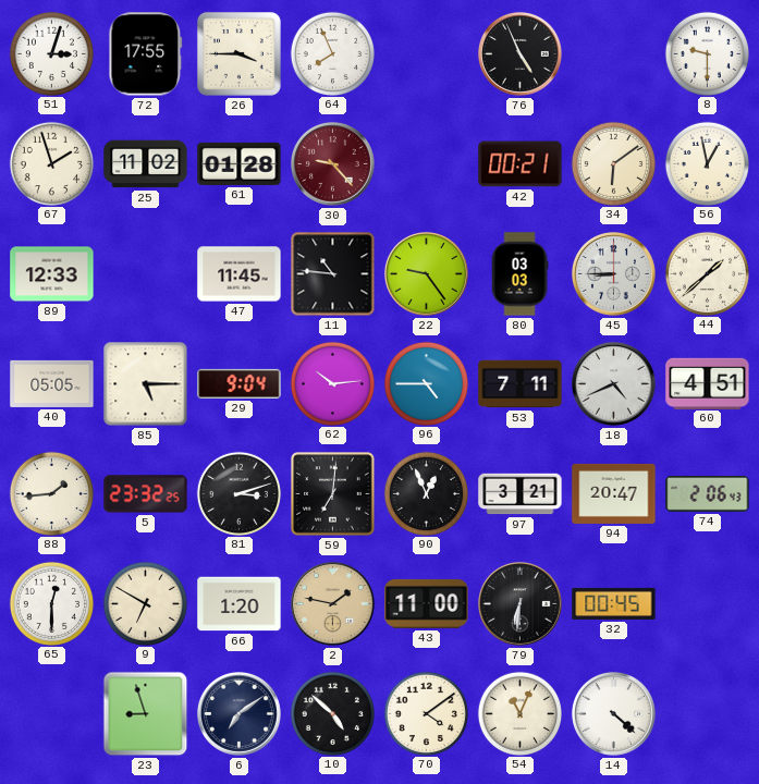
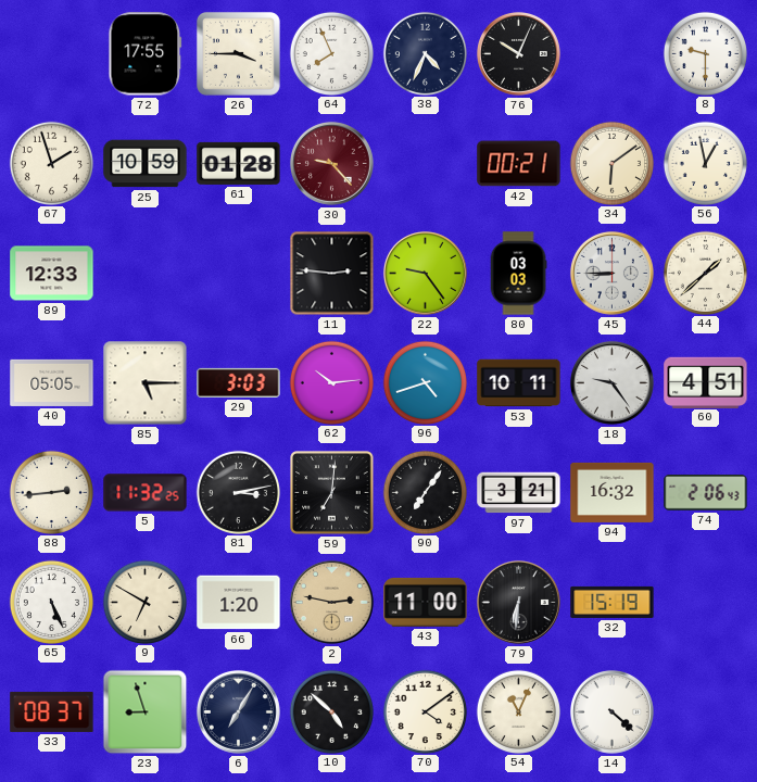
51: 3:03 -> none (51, 53)
38: none -> 4:34 (425, 53)
76: 4:56 -> 10:04 (518, 53)
25: 11:02 -> 10:59 (146, 164)
47: 11:45 -> none (240, 274)
11: 10:46 -> 2:46 (332, 274)
29: 9:04 -> 3:03 (239, 382)
96: 4:45 -> 4:42 (425, 382)
53: 7:11 -> 10:11 (519, 383)
18: 4:41 -> 9:24 (611, 382)
88: 1:44 -> 2:44 (51, 492)
5: 23:32 -> 11:32 (146, 493)
81: 3:12 -> 3:13 (238, 492)
90: 12:56 -> 7:06 (425, 492)
94: 20:47 -> 16:32 (613, 492)
65: 12:30 -> 5:26 (51, 602)
2: 1:47 -> 2:47 (331, 602)
32: 00:45 -> 15:19 (613, 602)
33: none -> 08:37 (52, 711)
6: 7:09 -> 7:05 (238, 711)
